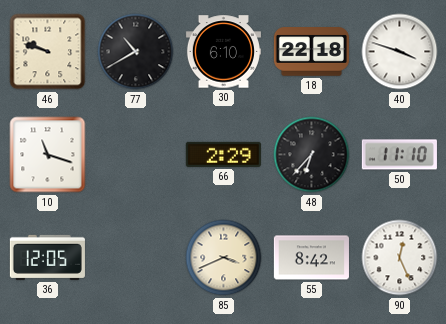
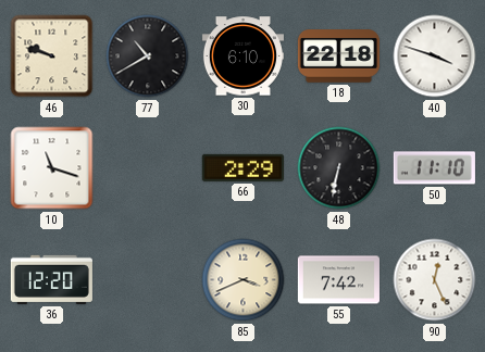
48: 6:37 -> 6:32 (339, 168)
36: 12:05 -> 12:20 (51, 279)
55: 8:42 -> 7:42 (338, 280)
